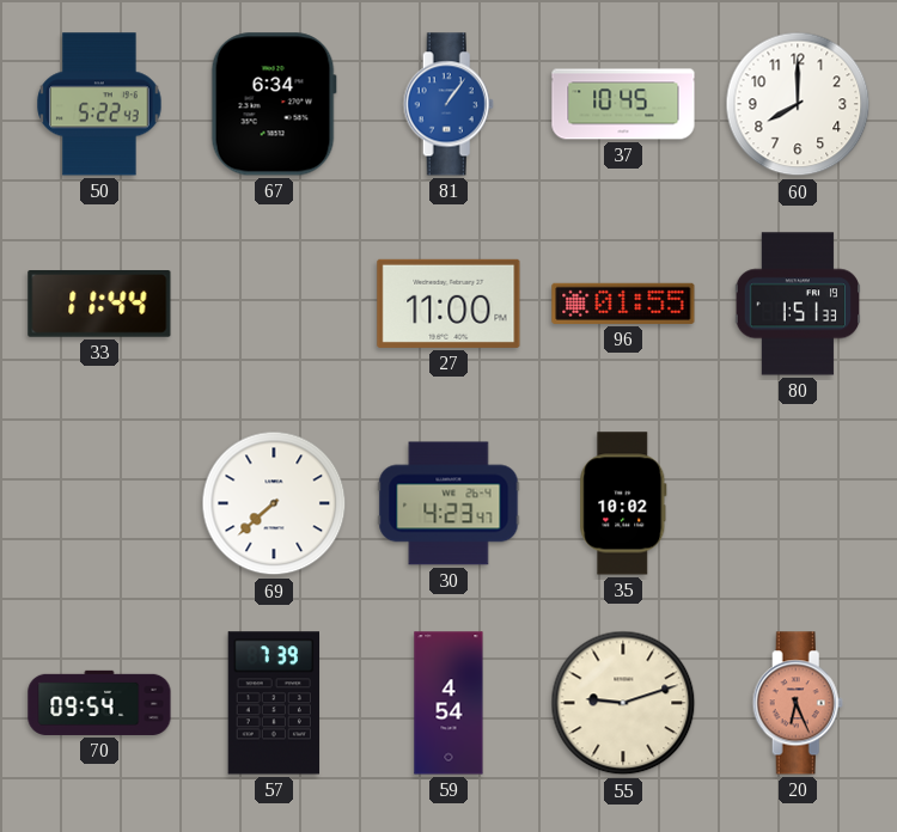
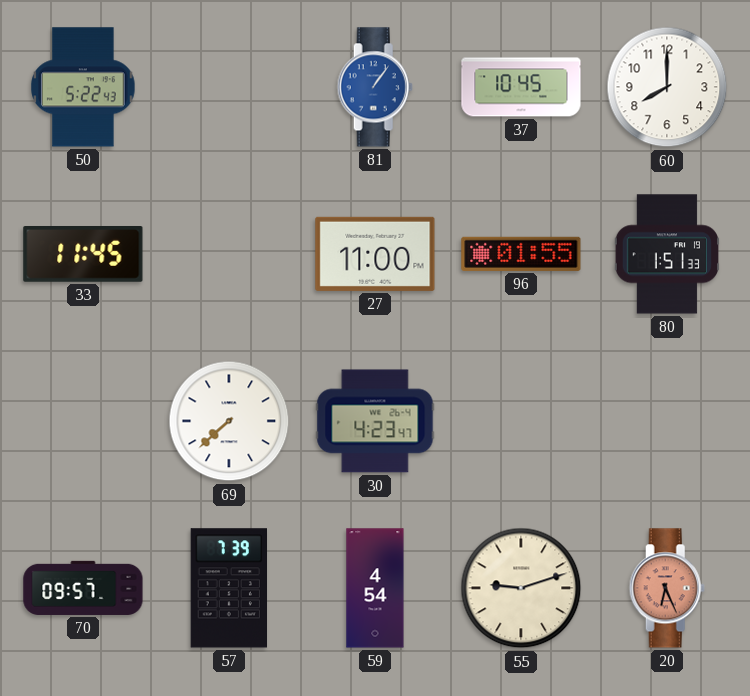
67: 6:34 -> none (274, 104)
33: 11:44 -> 11:45 (83, 255)
35: 10:02 -> none (623, 503)
70: 09:54 -> 09:57 (83, 588)
